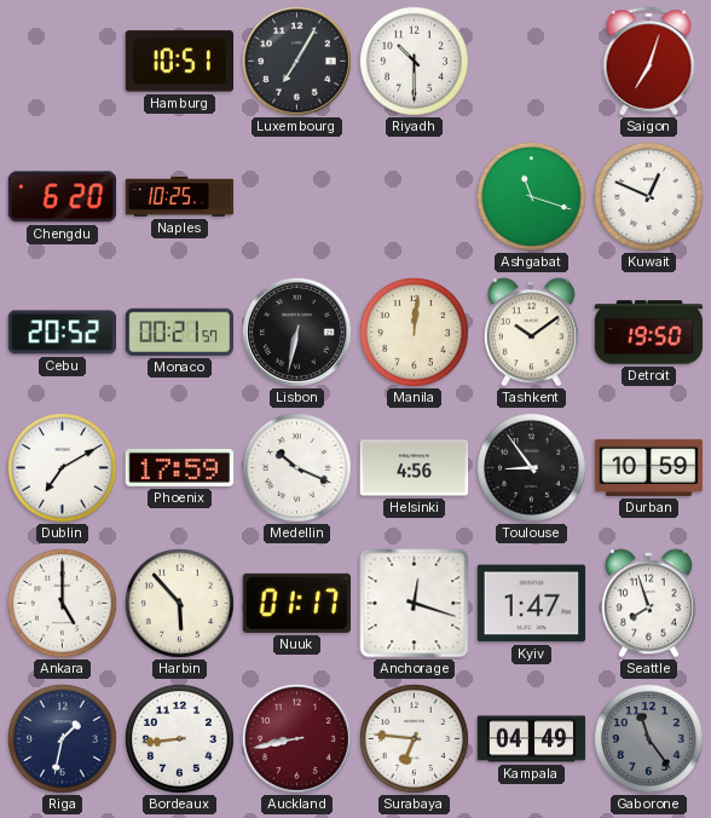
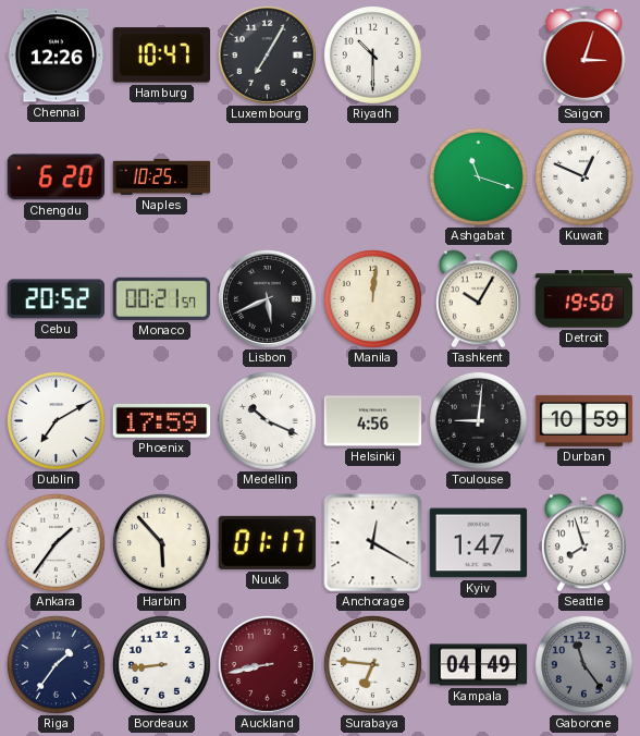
Chennai: none -> 12:26 (57, 56)
Hamburg: 10:51 -> 10:47 (161, 56)
Saigon: 7:03 -> 3:03 (584, 56)
Lisbon: 6:32 -> 5:41 (267, 298)
Tashkent: 10:09 -> 10:05 (478, 299)
Toulouse: 8:54 -> 9:01 (478, 420)
Ankara: 5:00 -> 1:36 (56, 542)
Anchorage: 12:18 -> 12:20 (373, 543)
Riga: 1:32 -> 1:36 (56, 664)
